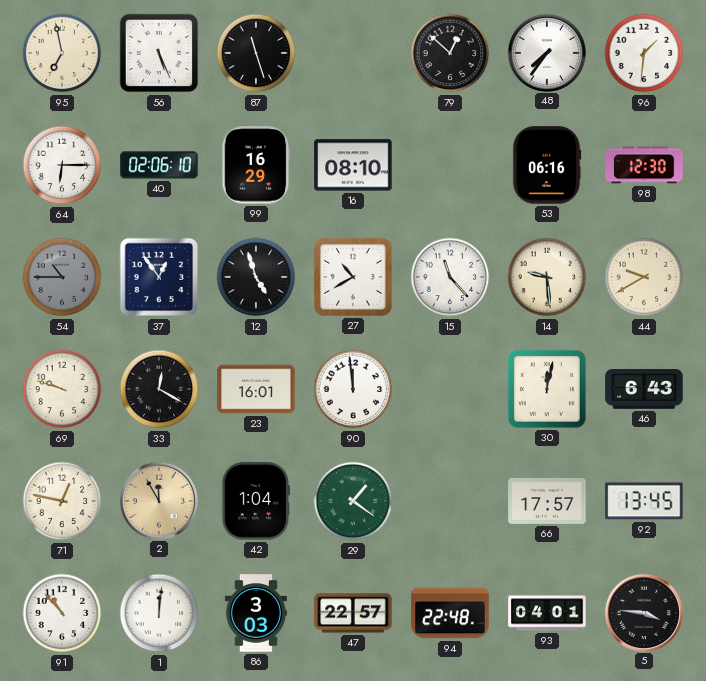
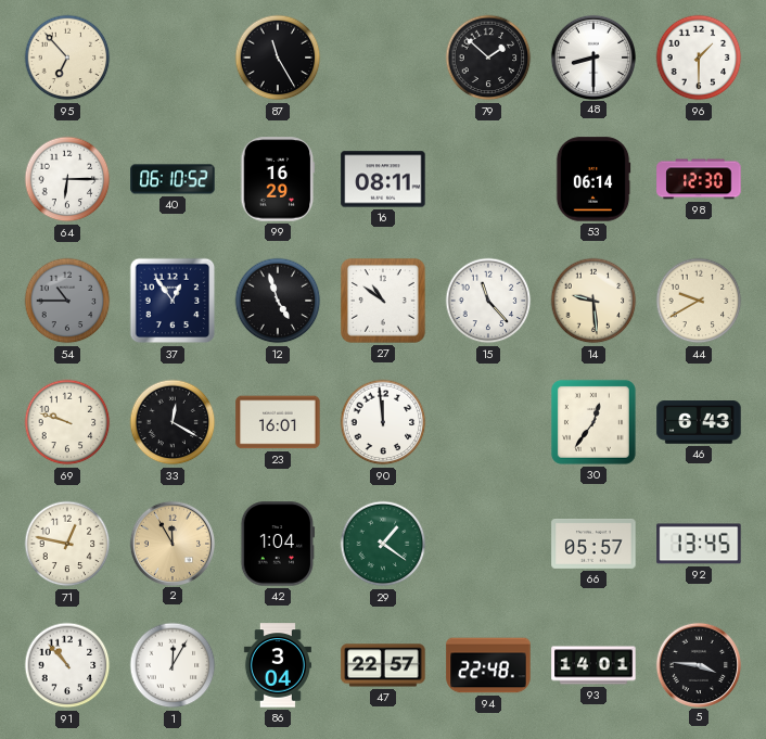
95: 6:58 -> 6:53 (67, 58)
56: 5:26 -> none (159, 53)
87: 11:27 -> 11:25 (278, 58)
79: 12:52 -> 1:52 (488, 58)
48: 7:36 -> 8:30 (592, 56)
96: 1:31 -> 1:30 (699, 58)
40: 02:06 -> 06:10 (173, 179)
16: 08:10 -> 08:11 (383, 179)
53: 06:16 -> 06:14 (593, 179)
27: 10:40 -> 10:51 (383, 301)
30: 12:02 -> 12:36 (593, 422)
66: 17:57 -> 05:57 (593, 544)
1: 12:01 -> 12:05 (173, 665)
86: 3:03 -> 3:04 (278, 665)
93: 04:01 -> 14:01 (593, 665)
